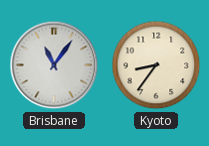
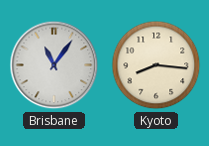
Kyoto: 8:36 -> 8:16 (156, 65)
